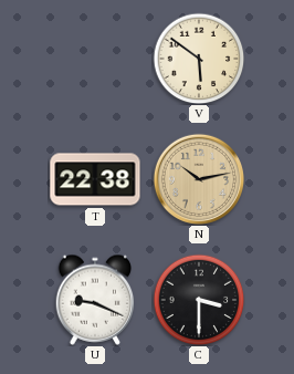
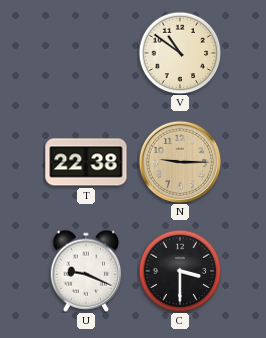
V: 5:51 -> 10:51 (180, 53)
N: 10:13 -> 9:15 (179, 161)
